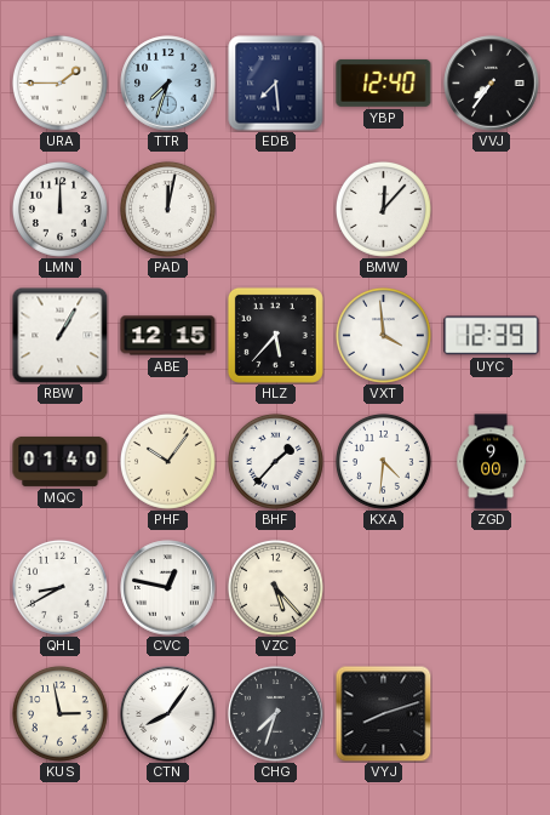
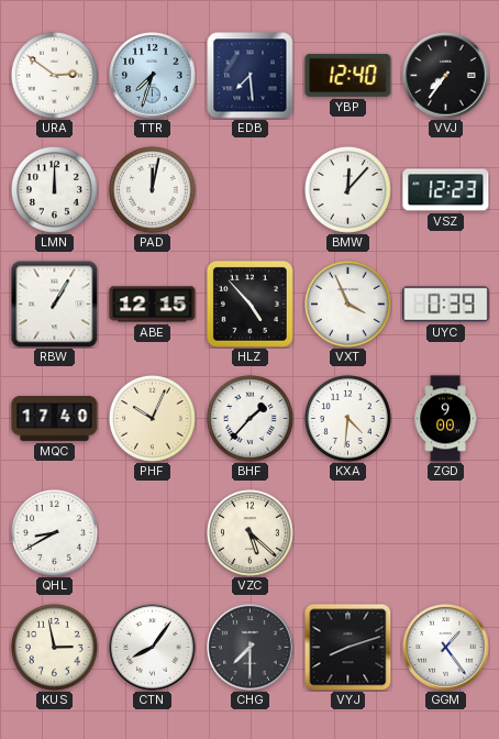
URA: 1:45 -> 2:51 (54, 75)
VSZ: none -> 12:23 (446, 190)
HLZ: 5:37 -> 4:53 (249, 304)
VXT: 3:59 -> 3:56 (347, 304)
UYC: 12:39 -> 0:39 (446, 305)
MQC: 01:40 -> 17:40 (55, 418)
PHF: 10:06 -> 10:04 (152, 418)
CVC: 12:47 -> none (168, 588)
VZC: 5:23 -> 5:22 (249, 532)
CHG: 7:33 -> 7:30 (251, 648)
GGM: none -> 1:24 (446, 648)
